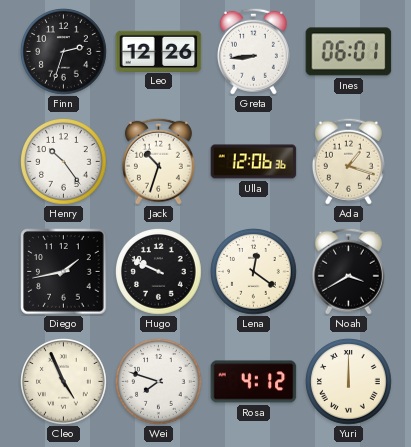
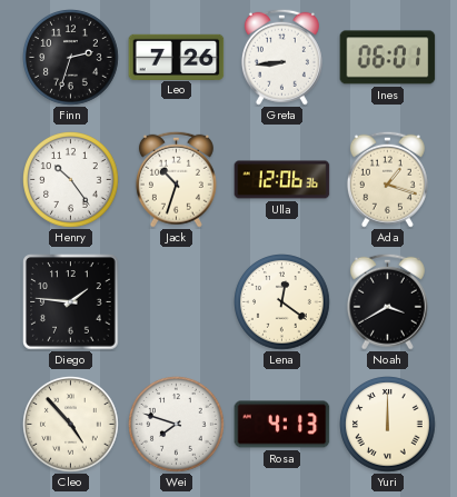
Leo: 12:26 -> 7:26 (177, 57)
Diego: 1:43 -> 1:46 (71, 302)
Hugo: 9:49 -> none (159, 272)
Cleo: 4:56 -> 4:53 (71, 425)
Rosa: 4:12 -> 4:13 (282, 425)
